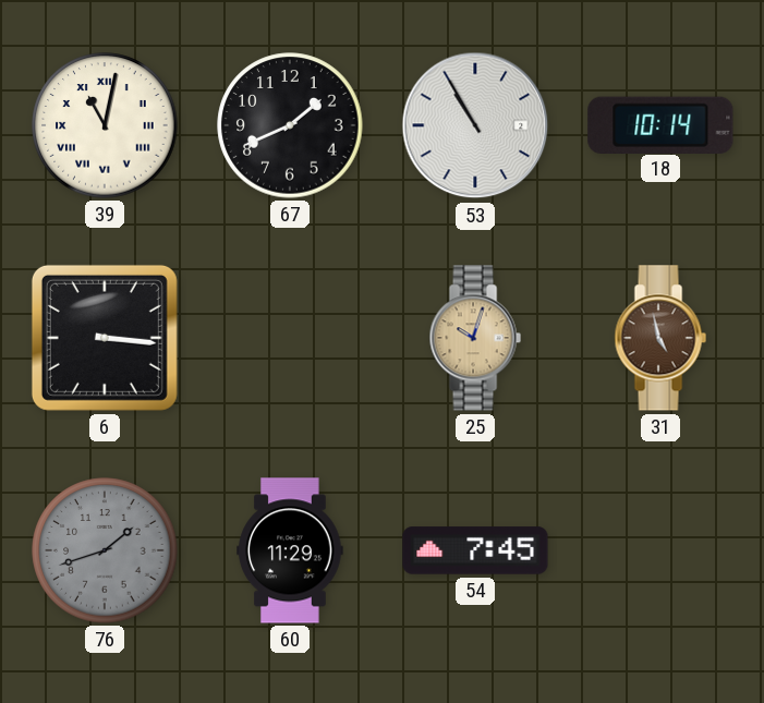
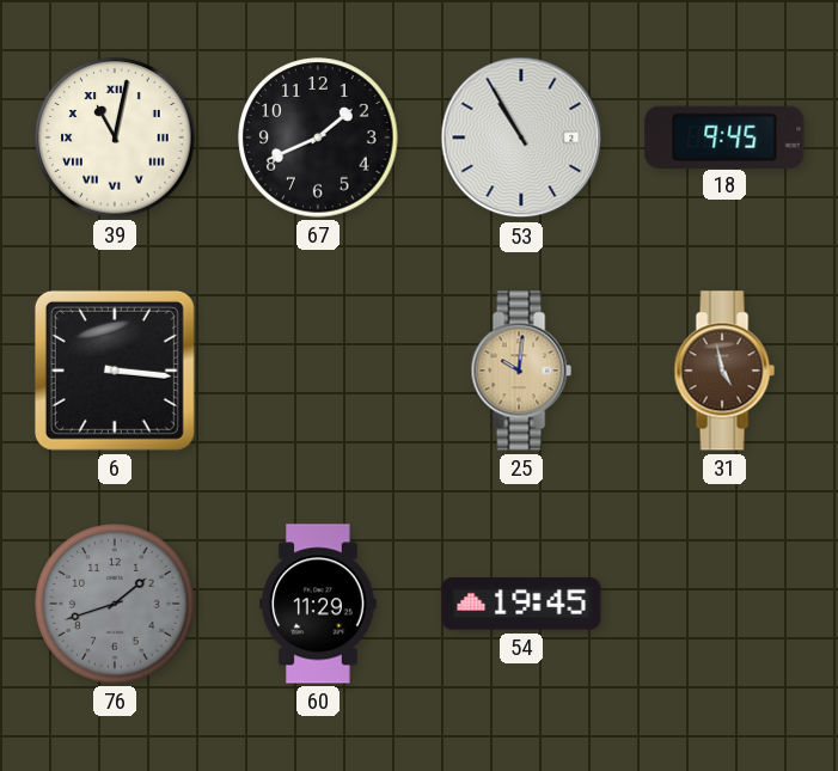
18: 10:14 -> 9:45 (724, 136)
25: 10:03 -> 10:01 (521, 371)
54: 7:45 -> 19:45 (521, 604)
